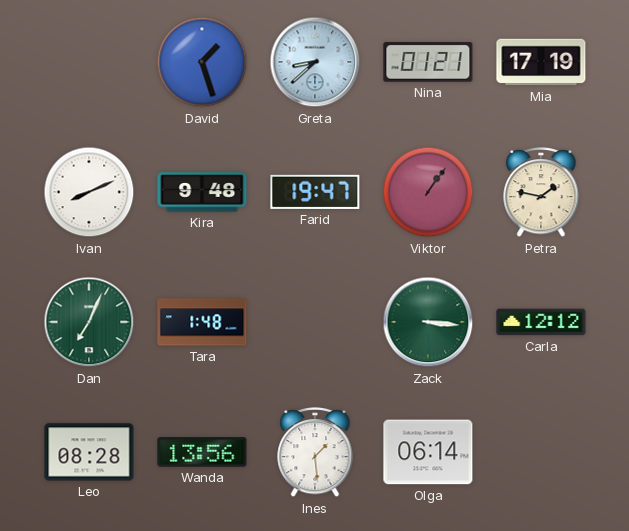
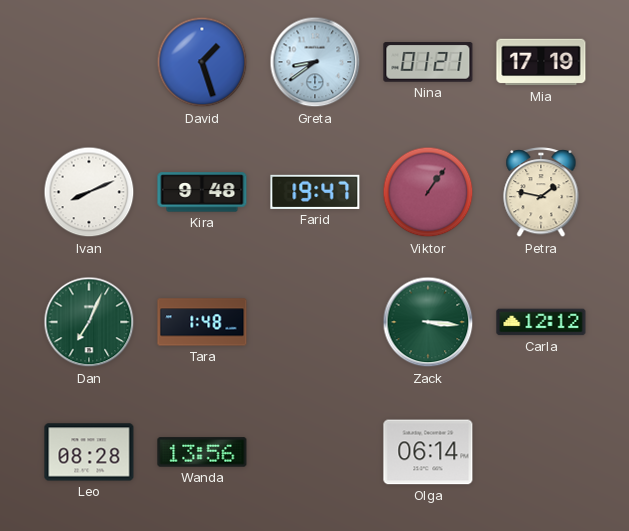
Greta: 8:38 -> 8:39 (315, 62)
Ines: 1:29 -> none (315, 453)
